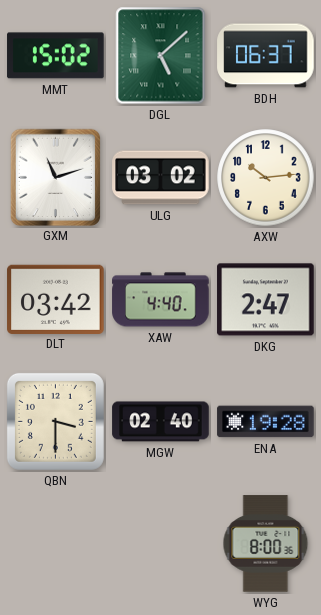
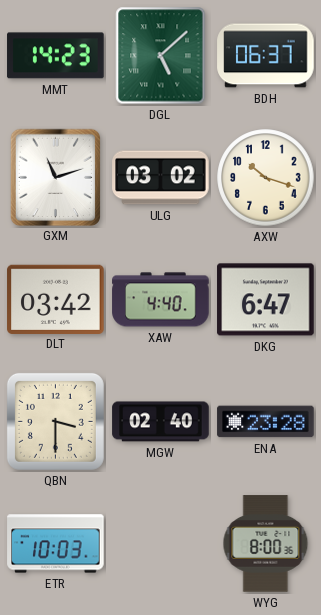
MMT: 15:02 -> 14:23 (56, 56)
AXW: 10:14 -> 10:18 (266, 178)
DKG: 2:47 -> 6:47 (266, 300)
ENA: 19:28 -> 23:28 (266, 422)
ETR: none -> 10:03 (56, 544)
